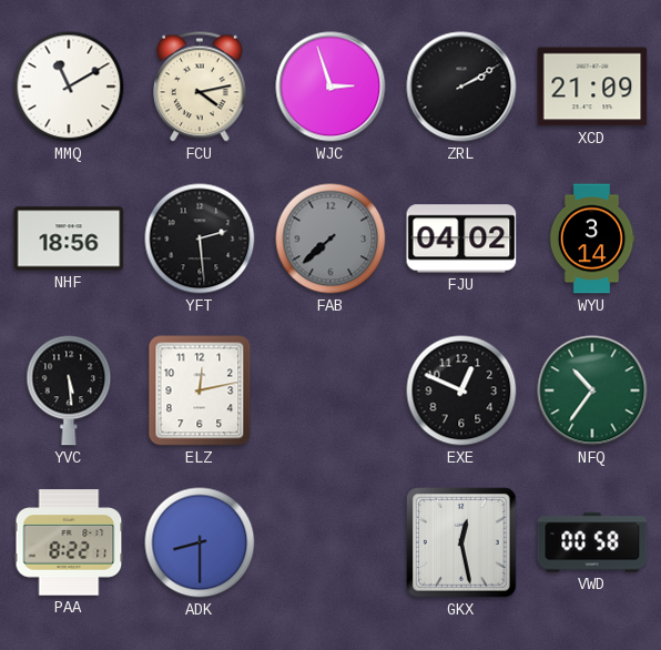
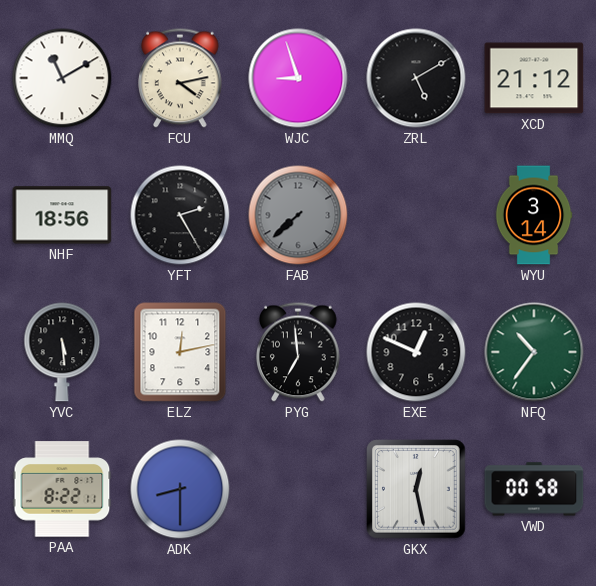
WJC: 2:57 -> 8:57 (298, 78)
ZRL: 2:10 -> 5:10 (416, 78)
XCD: 21:09 -> 21:12 (534, 78)
YFT: 2:29 -> 2:25 (180, 215)
FJU: 04:02 -> none (461, 238)
PYG: none -> 6:59 (299, 352)
